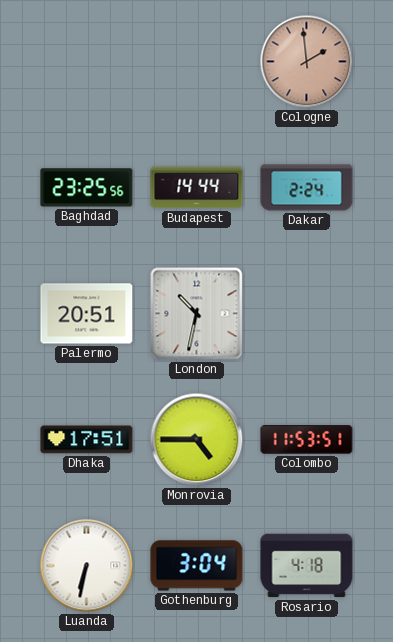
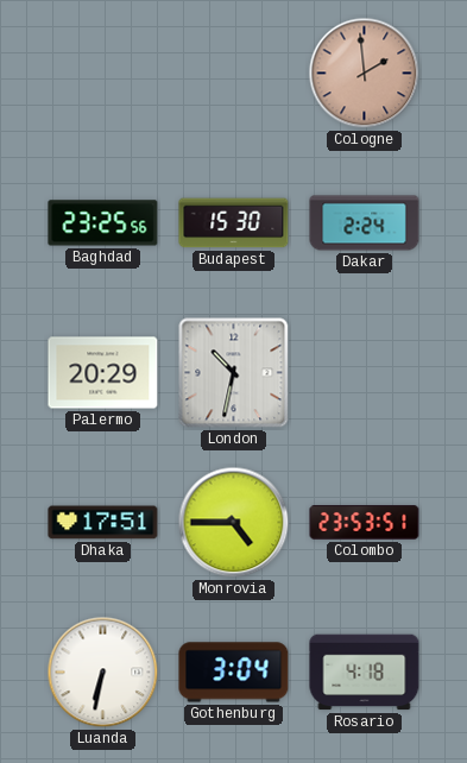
Budapest: 14:44 -> 15:30 (234, 223)
Palermo: 20:51 -> 20:29 (103, 373)
Colombo: 11:53 -> 23:53 (365, 523)
